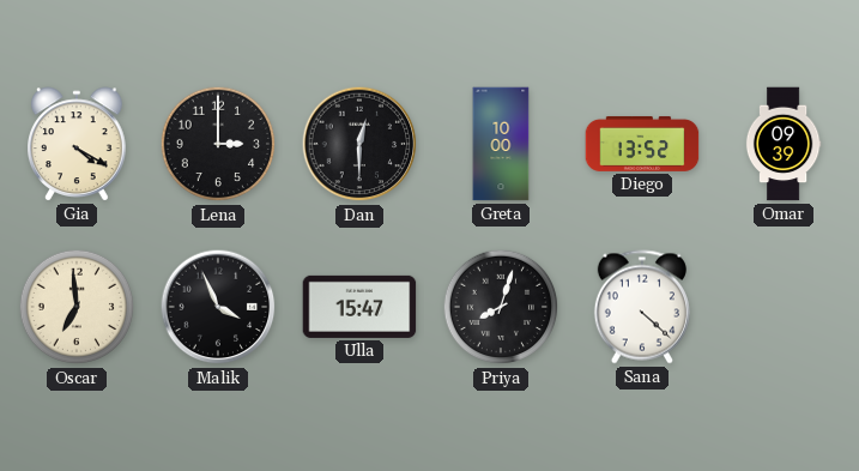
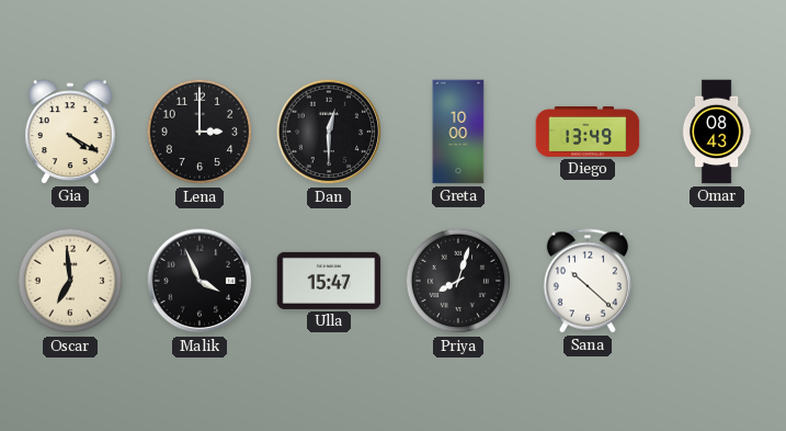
Diego: 13:52 -> 13:49 (588, 132)
Omar: 09:39 -> 08:43 (717, 132)
Sana: 4:22 -> 10:22 (588, 281)
